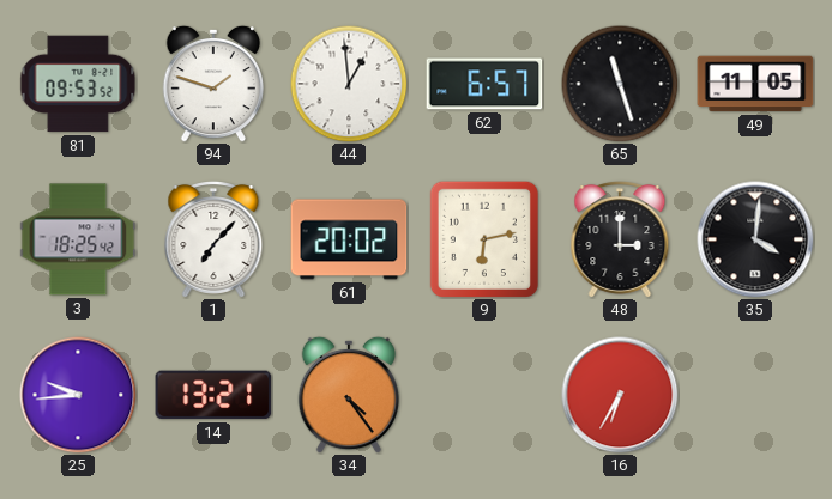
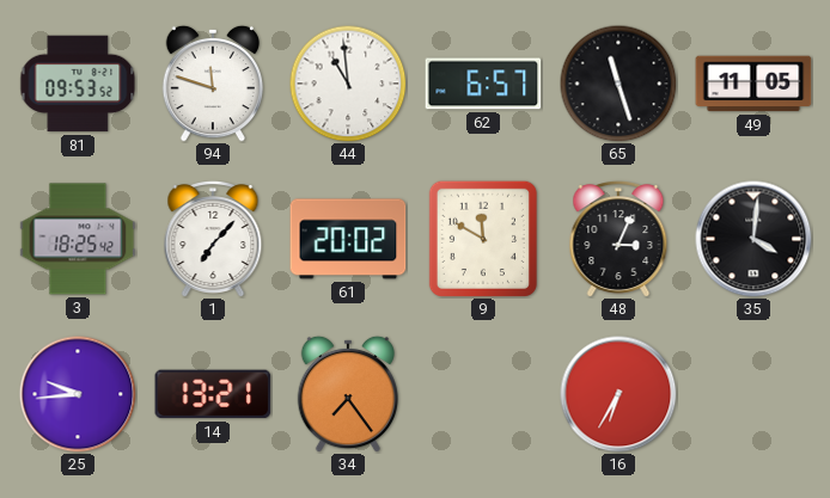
94: 1:48 -> 11:48 (212, 84)
44: 12:59 -> 10:59 (348, 84)
9: 6:13 -> 11:50 (483, 239)
48: 3:00 -> 3:04 (618, 240)
34: 4:24 -> 7:24 (347, 394)
